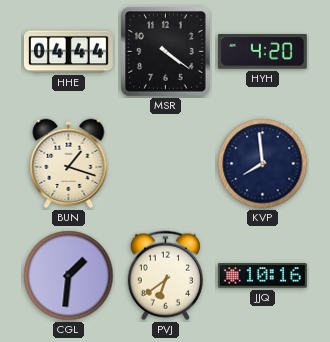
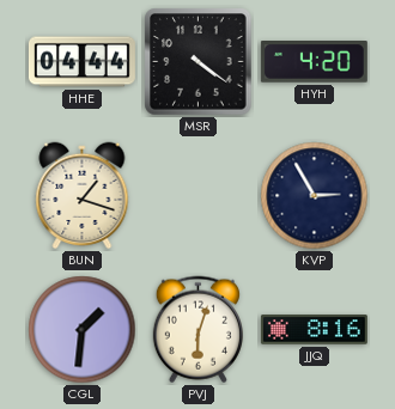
KVP: 7:59 -> 2:55 (315, 196)
PVJ: 6:39 -> 6:03 (197, 330)
JJQ: 10:16 -> 8:16 (314, 330)
